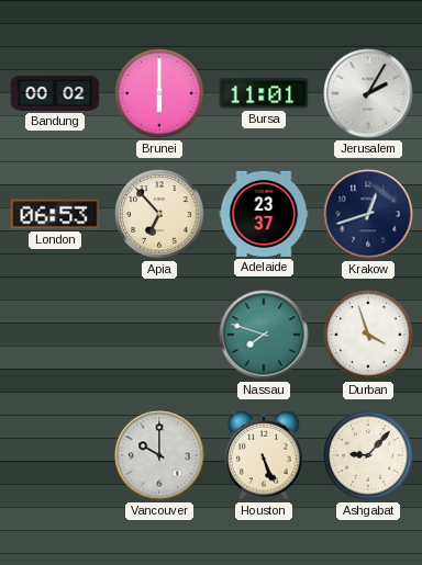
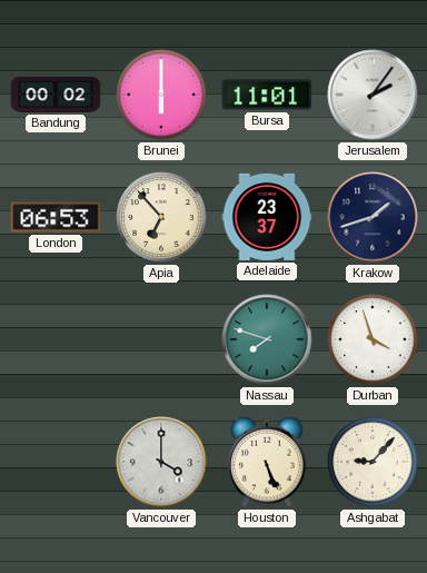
Jerusalem: 2:05 -> 2:06 (373, 95)
Krakow: 12:42 -> 1:42 (373, 217)
Vancouver: 10:00 -> 4:00 (161, 462)
